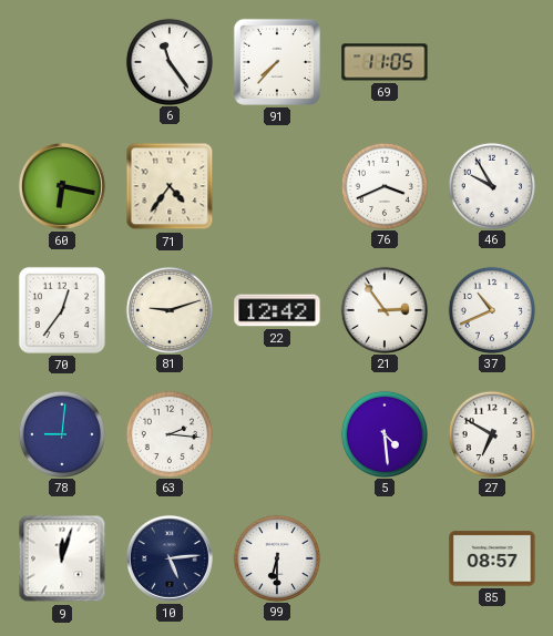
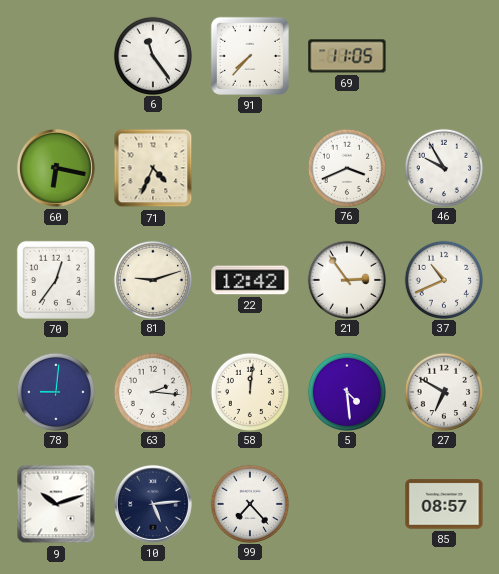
71: 4:36 -> 4:34 (153, 168)
58: none -> 12:01 (249, 391)
9: 12:03 -> 10:12 (56, 504)
99: 6:30 -> 7:23 (249, 503)
